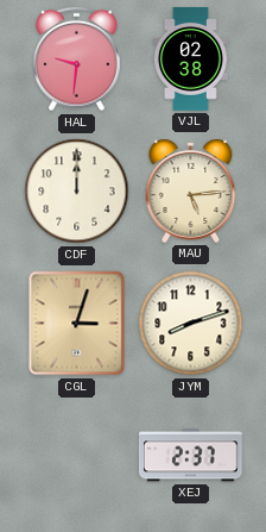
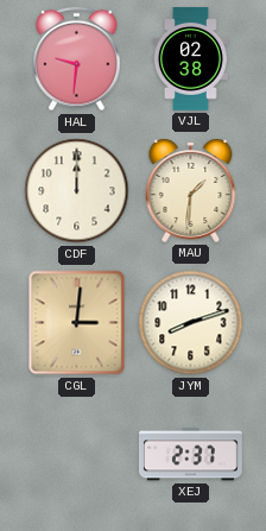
MAU: 5:14 -> 1:31 (191, 190)
CGL: 3:03 -> 3:01 (77, 323)
